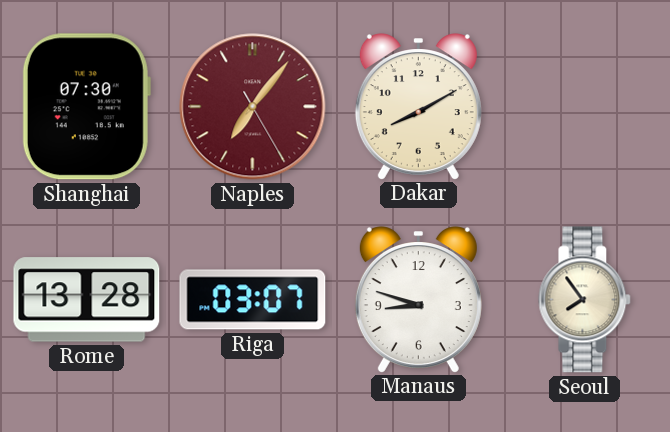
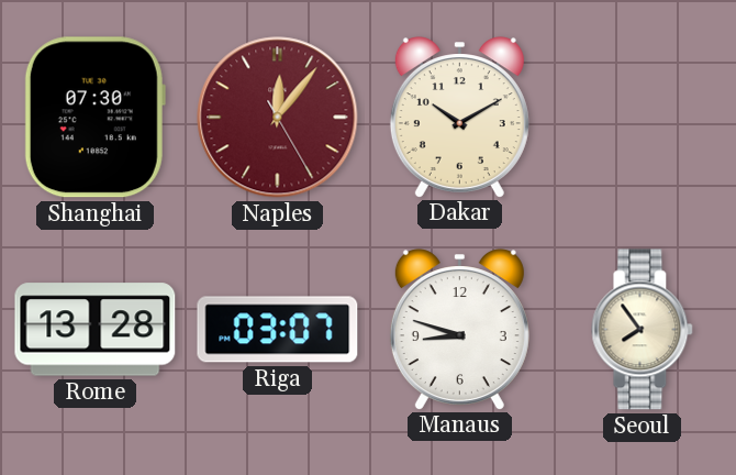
Naples: 7:06 -> 12:06 (278, 118)
Dakar: 8:10 -> 10:10 (459, 117)
